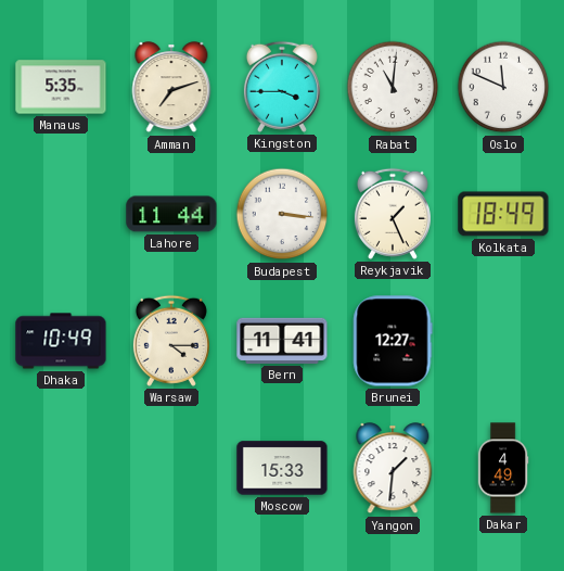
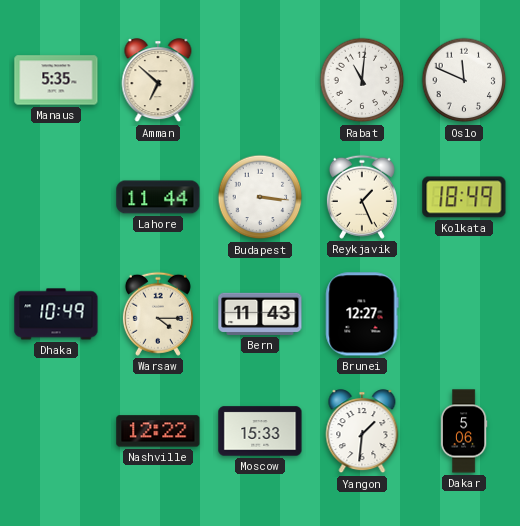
Amman: 7:12 -> 6:52 (158, 81)
Kingston: 3:45 -> none (282, 87)
Bern: 11:41 -> 11:43 (260, 314)
Nashville: none -> 12:22 (158, 431)
Dakar: 4:49 -> 5:06 (464, 431)
